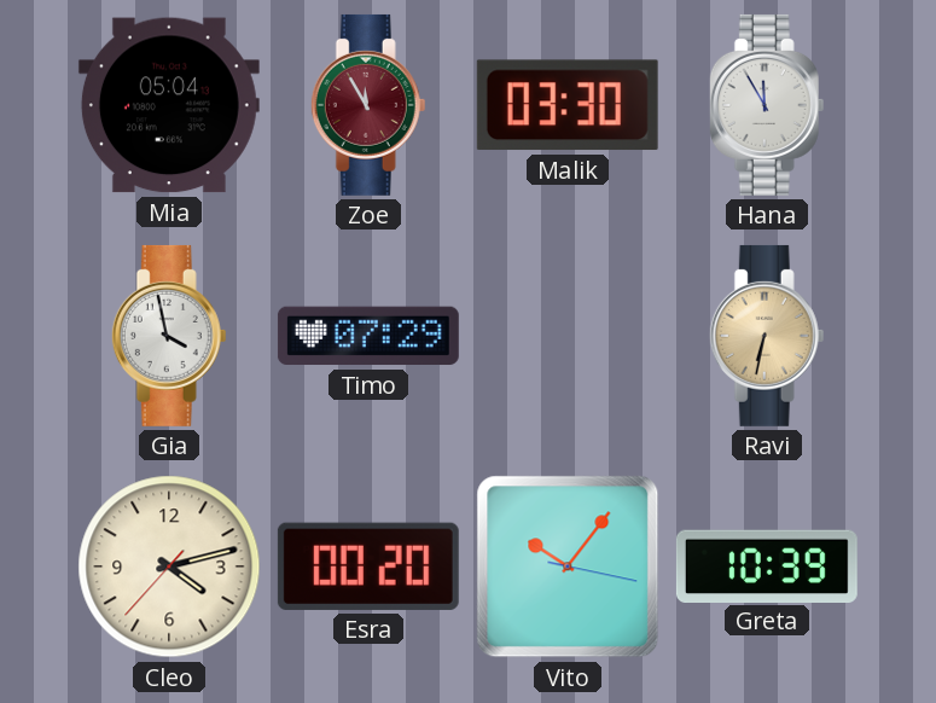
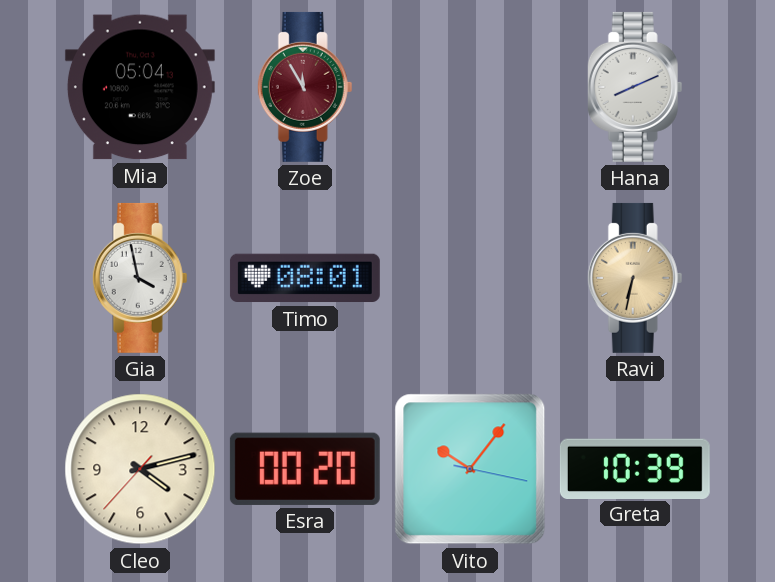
Malik: 03:30 -> none (568, 105)
Hana: 11:55 -> 8:11 (635, 87)
Timo: 07:29 -> 08:01 (305, 278)
